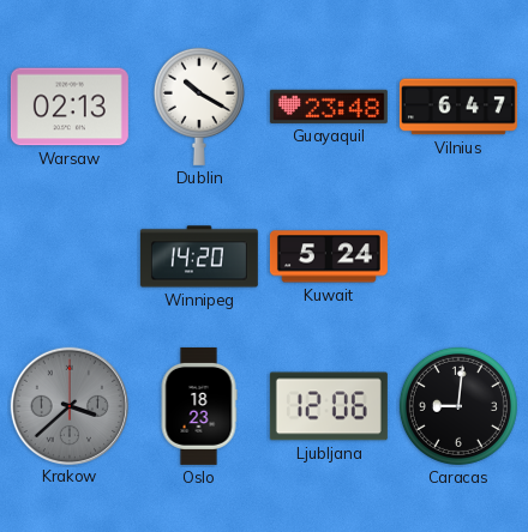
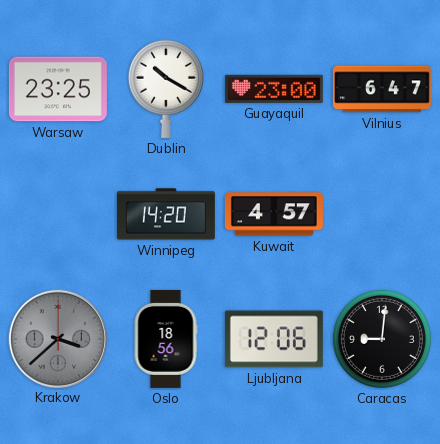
Warsaw: 02:13 -> 23:25 (58, 89)
Guayaquil: 23:48 -> 23:00 (274, 89)
Kuwait: 5:24 -> 4:57 (274, 214)
Oslo: 18:23 -> 18:56 (166, 339)
